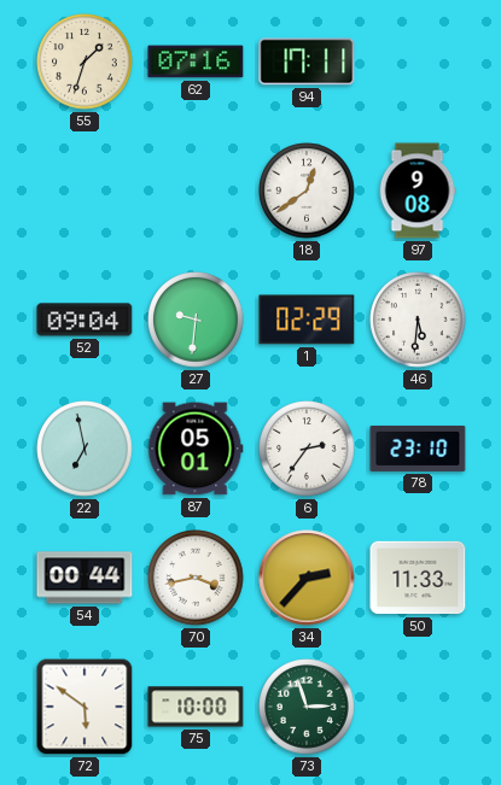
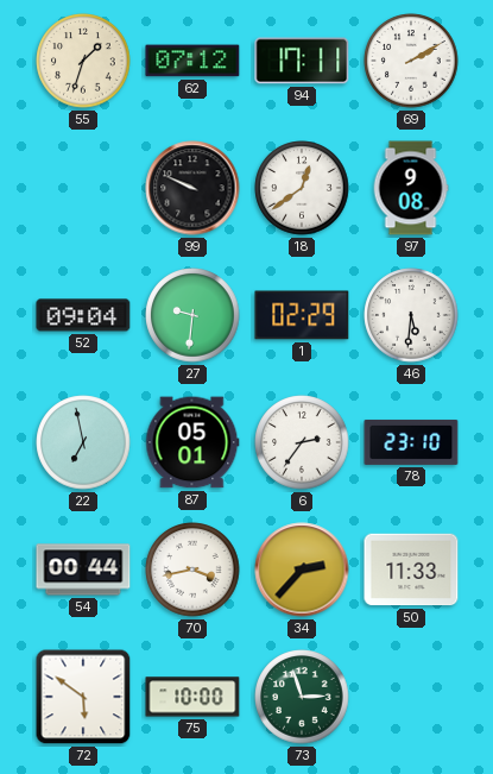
62: 07:16 -> 07:12 (192, 61)
69: none -> 2:10 (411, 61)
99: none -> 9:49 (192, 188)
